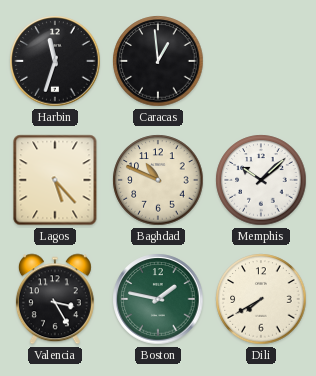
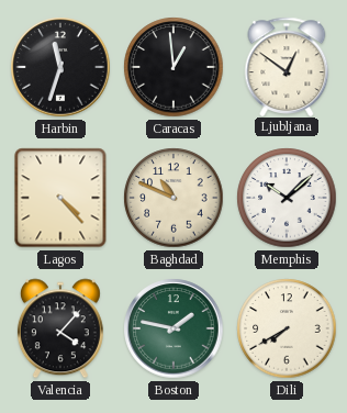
Ljubljana: none -> 12:51 (287, 66)
Lagos: 5:23 -> 4:23 (60, 198)
Valencia: 3:25 -> 4:07 (60, 328)
